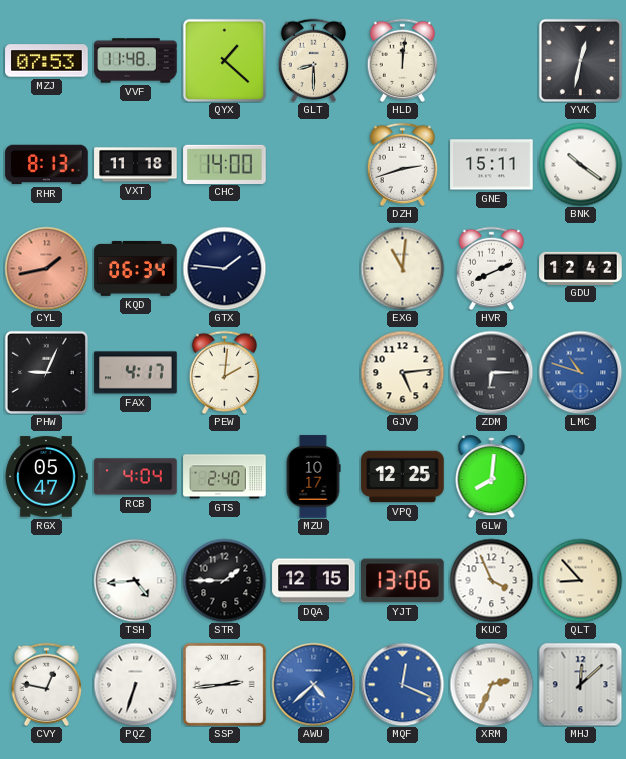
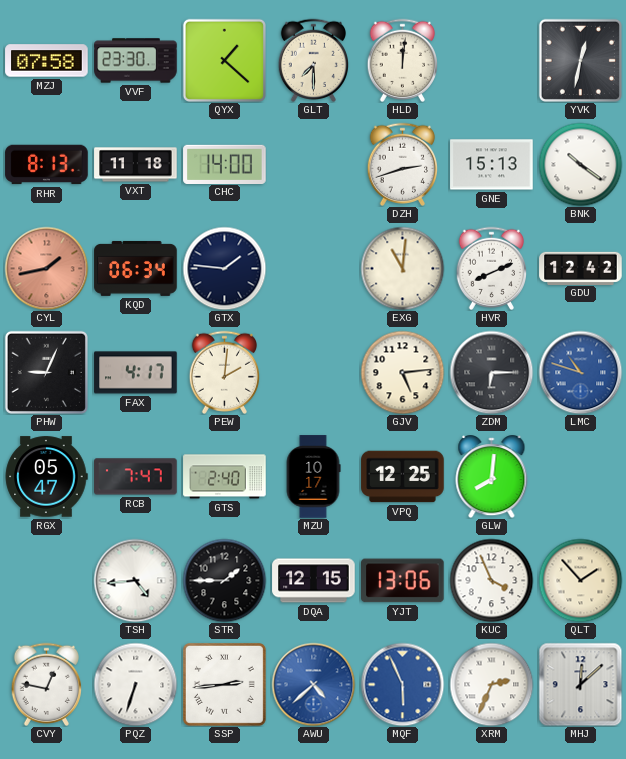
MZJ: 07:53 -> 07:58 (47, 61)
VVF: 11:48 -> 23:30 (136, 61)
GLT: 8:30 -> 7:30 (313, 60)
GNE: 15:11 -> 15:13 (492, 165)
RCB: 4:04 -> 7:47 (136, 477)
QLT: 8:53 -> 1:53 (580, 580)
MQF: 12:19 -> 5:56 (402, 684)
